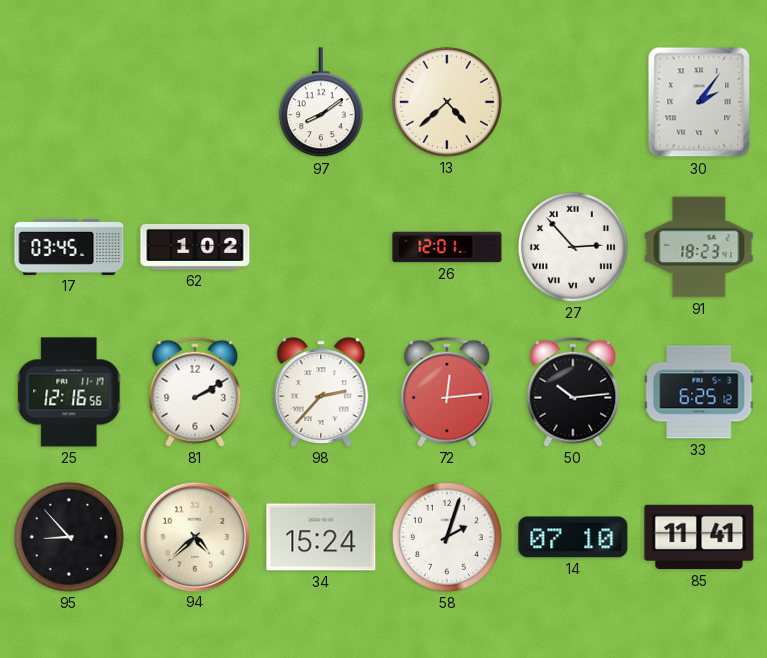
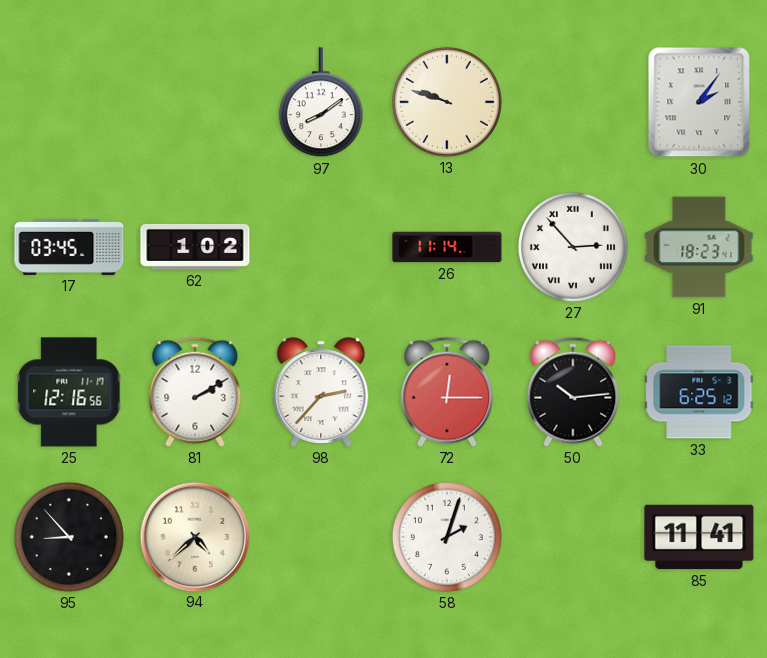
13: 4:38 -> 9:48 (447, 102)
26: 12:01 -> 11:14 (447, 247)
72: 12:14 -> 12:15 (447, 392)
34: 15:24 -> none (321, 537)
14: 07:10 -> none (573, 537)
